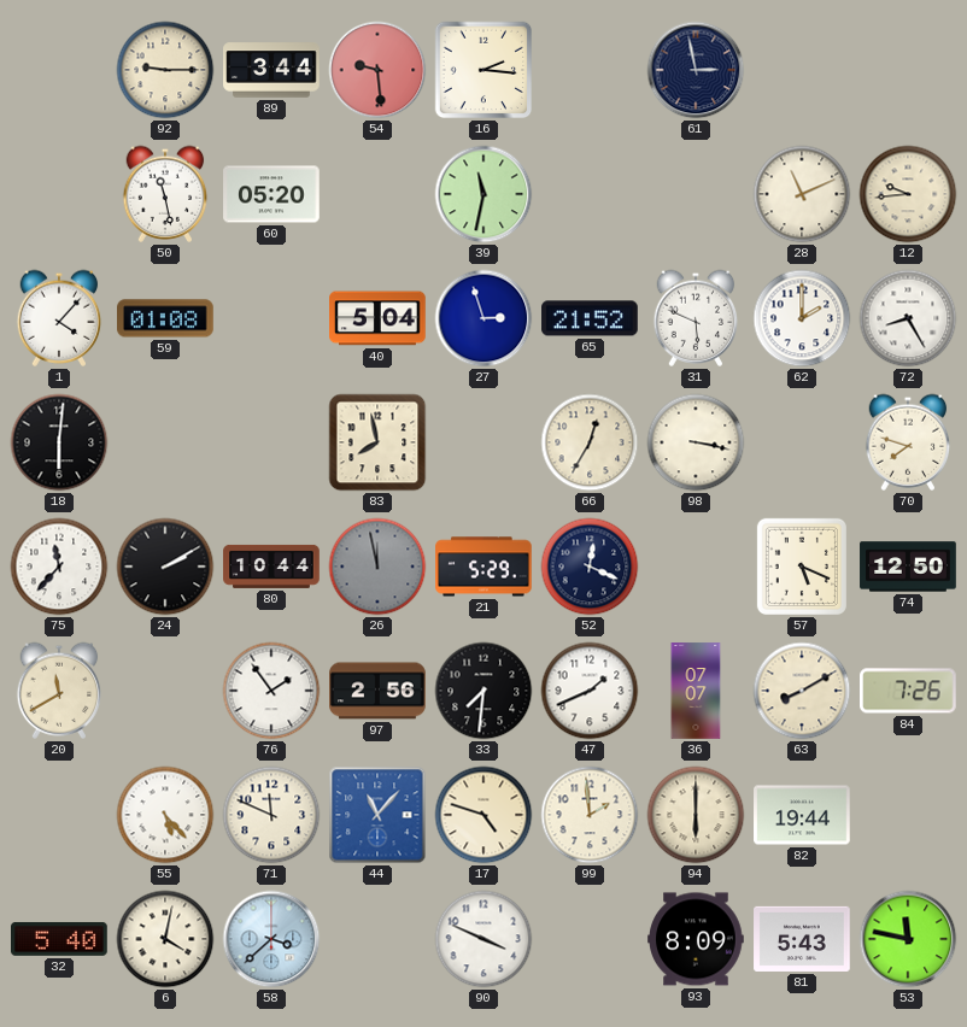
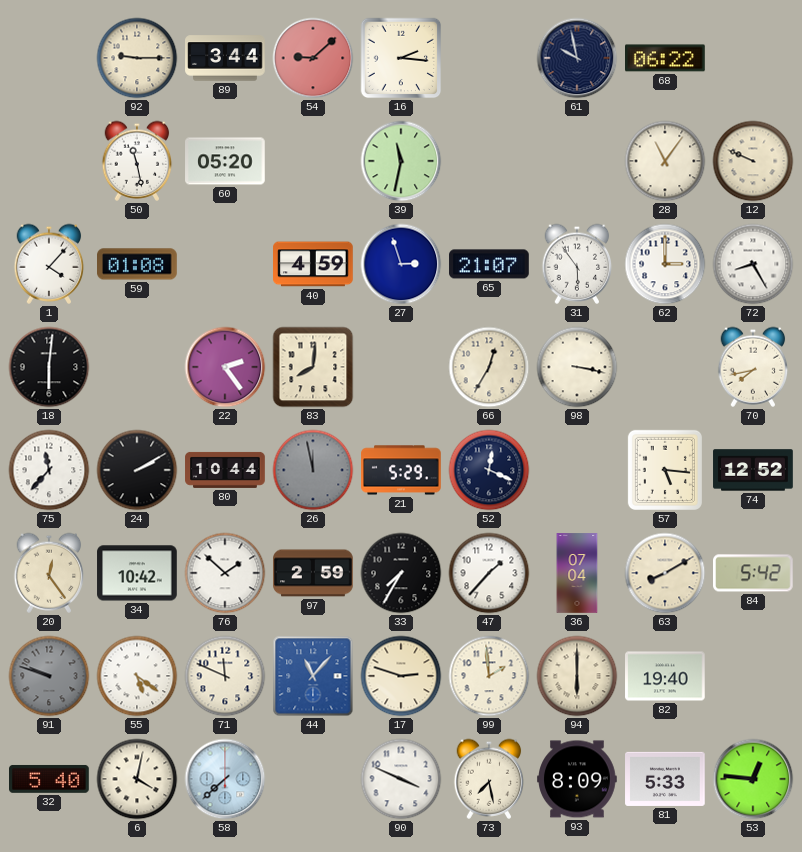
54: 9:29 -> 9:08 (313, 58)
61: 2:58 -> 9:58 (577, 58)
68: none -> 06:22 (666, 58)
28: 11:11 -> 11:06 (665, 161)
12: 9:44 -> 9:49 (753, 161)
40: 5:04 -> 4:59 (313, 264)
65: 21:52 -> 21:07 (489, 264)
31: 5:49 -> 5:54 (577, 264)
62: 2:00 -> 3:00 (665, 264)
22: none -> 2:24 (225, 367)
83: 7:58 -> 8:01 (313, 367)
70: 7:48 -> 7:43 (753, 367)
57: 5:19 -> 5:16 (665, 470)
74: 12:50 -> 12:52 (753, 470)
20: 11:40 -> 12:24 (49, 573)
34: none -> 10:42 (137, 573)
76: 1:54 -> 1:52 (225, 573)
97: 2:56 -> 2:59 (313, 573)
33: 7:31 -> 7:35 (401, 573)
47: 1:41 -> 1:37 (489, 573)
36: 07:07 -> 07:04 (577, 573)
84: 7:26 -> 5:42 (753, 573)
91: none -> 9:48 (49, 676)
55: 5:23 -> 5:21 (137, 676)
17: 4:48 -> 2:48 (401, 676)
82: 19:44 -> 19:40 (665, 676)
58: 3:38 -> 7:38 (225, 779)
73: none -> 7:28 (489, 779)
81: 5:43 -> 5:33 (665, 779)
53: 11:47 -> 12:46 (753, 779)
